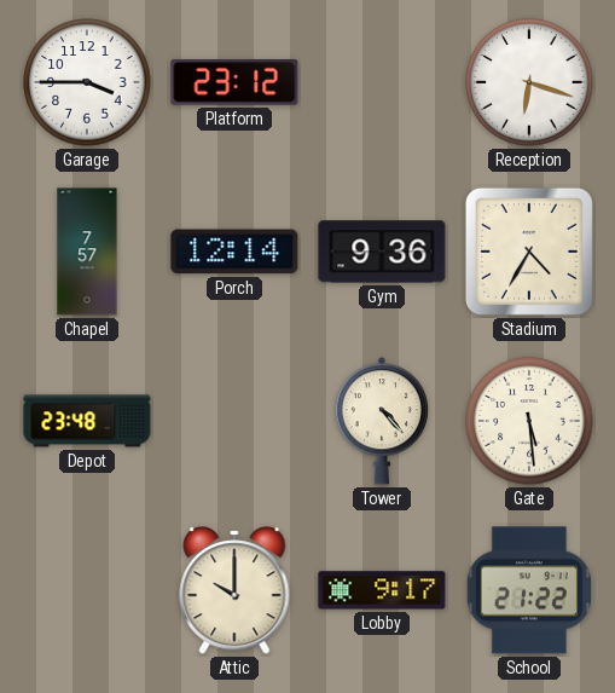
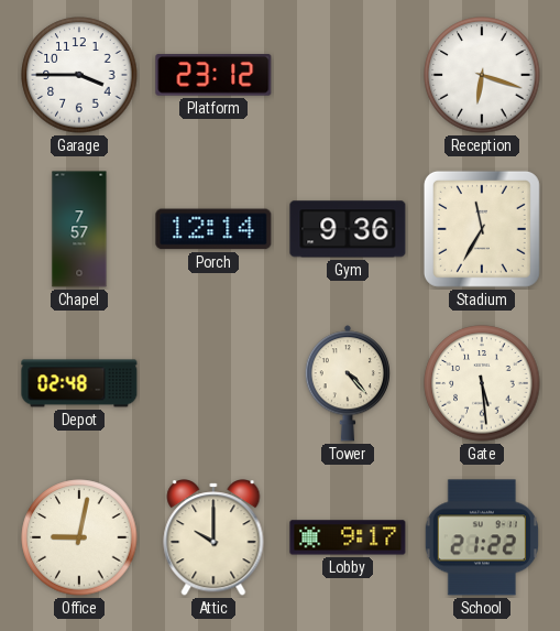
Stadium: 4:35 -> 11:35 (482, 229)
Depot: 23:48 -> 02:48 (79, 383)
Office: none -> 9:02 (79, 537)
